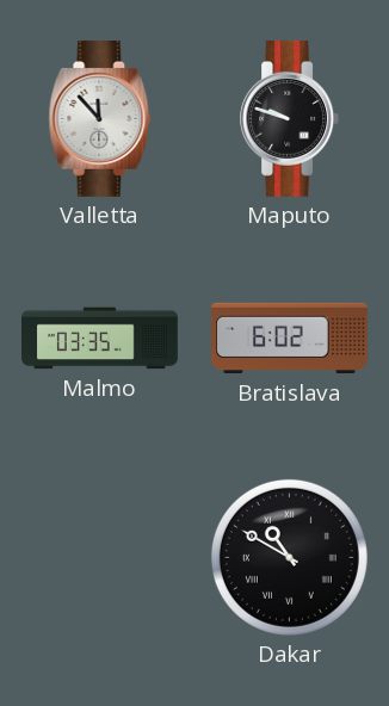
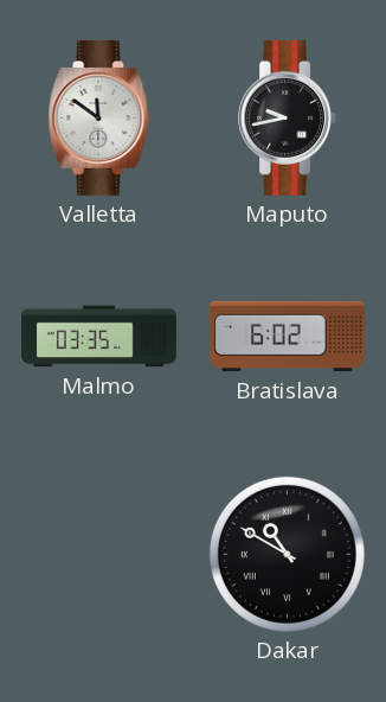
Valletta: 11:53 -> 11:51 (99, 117)
Maputo: 9:48 -> 9:43 (288, 117)
